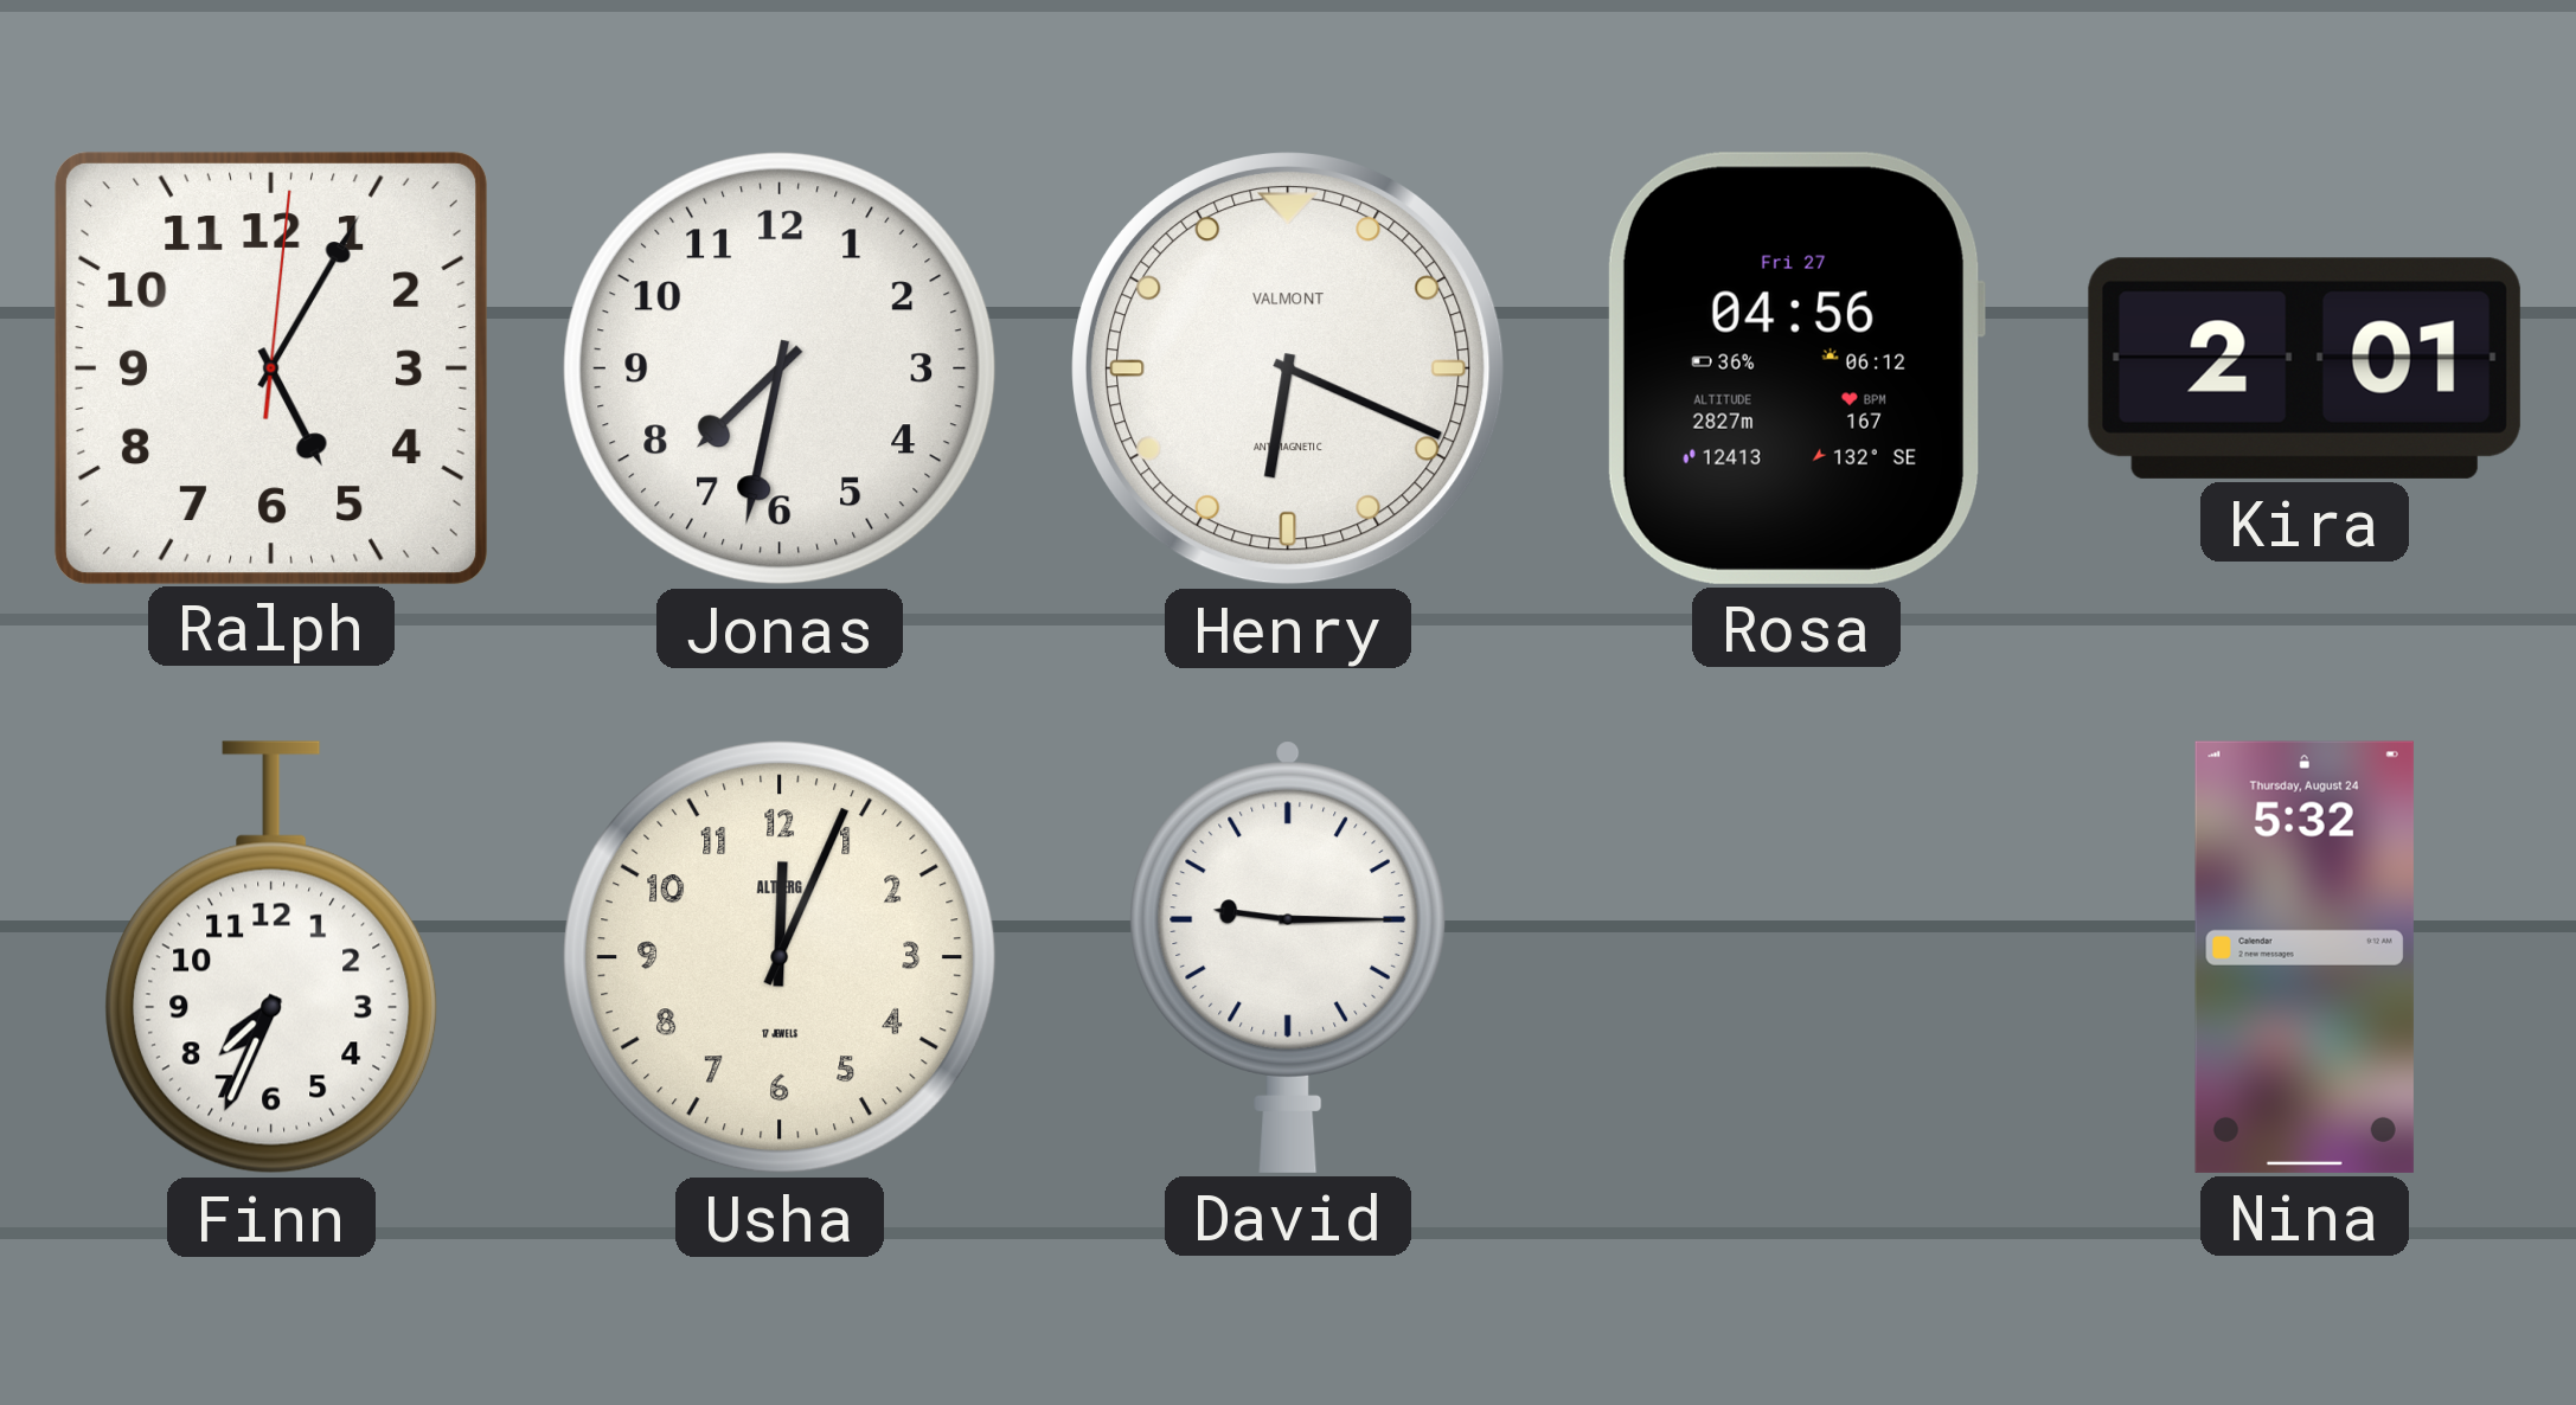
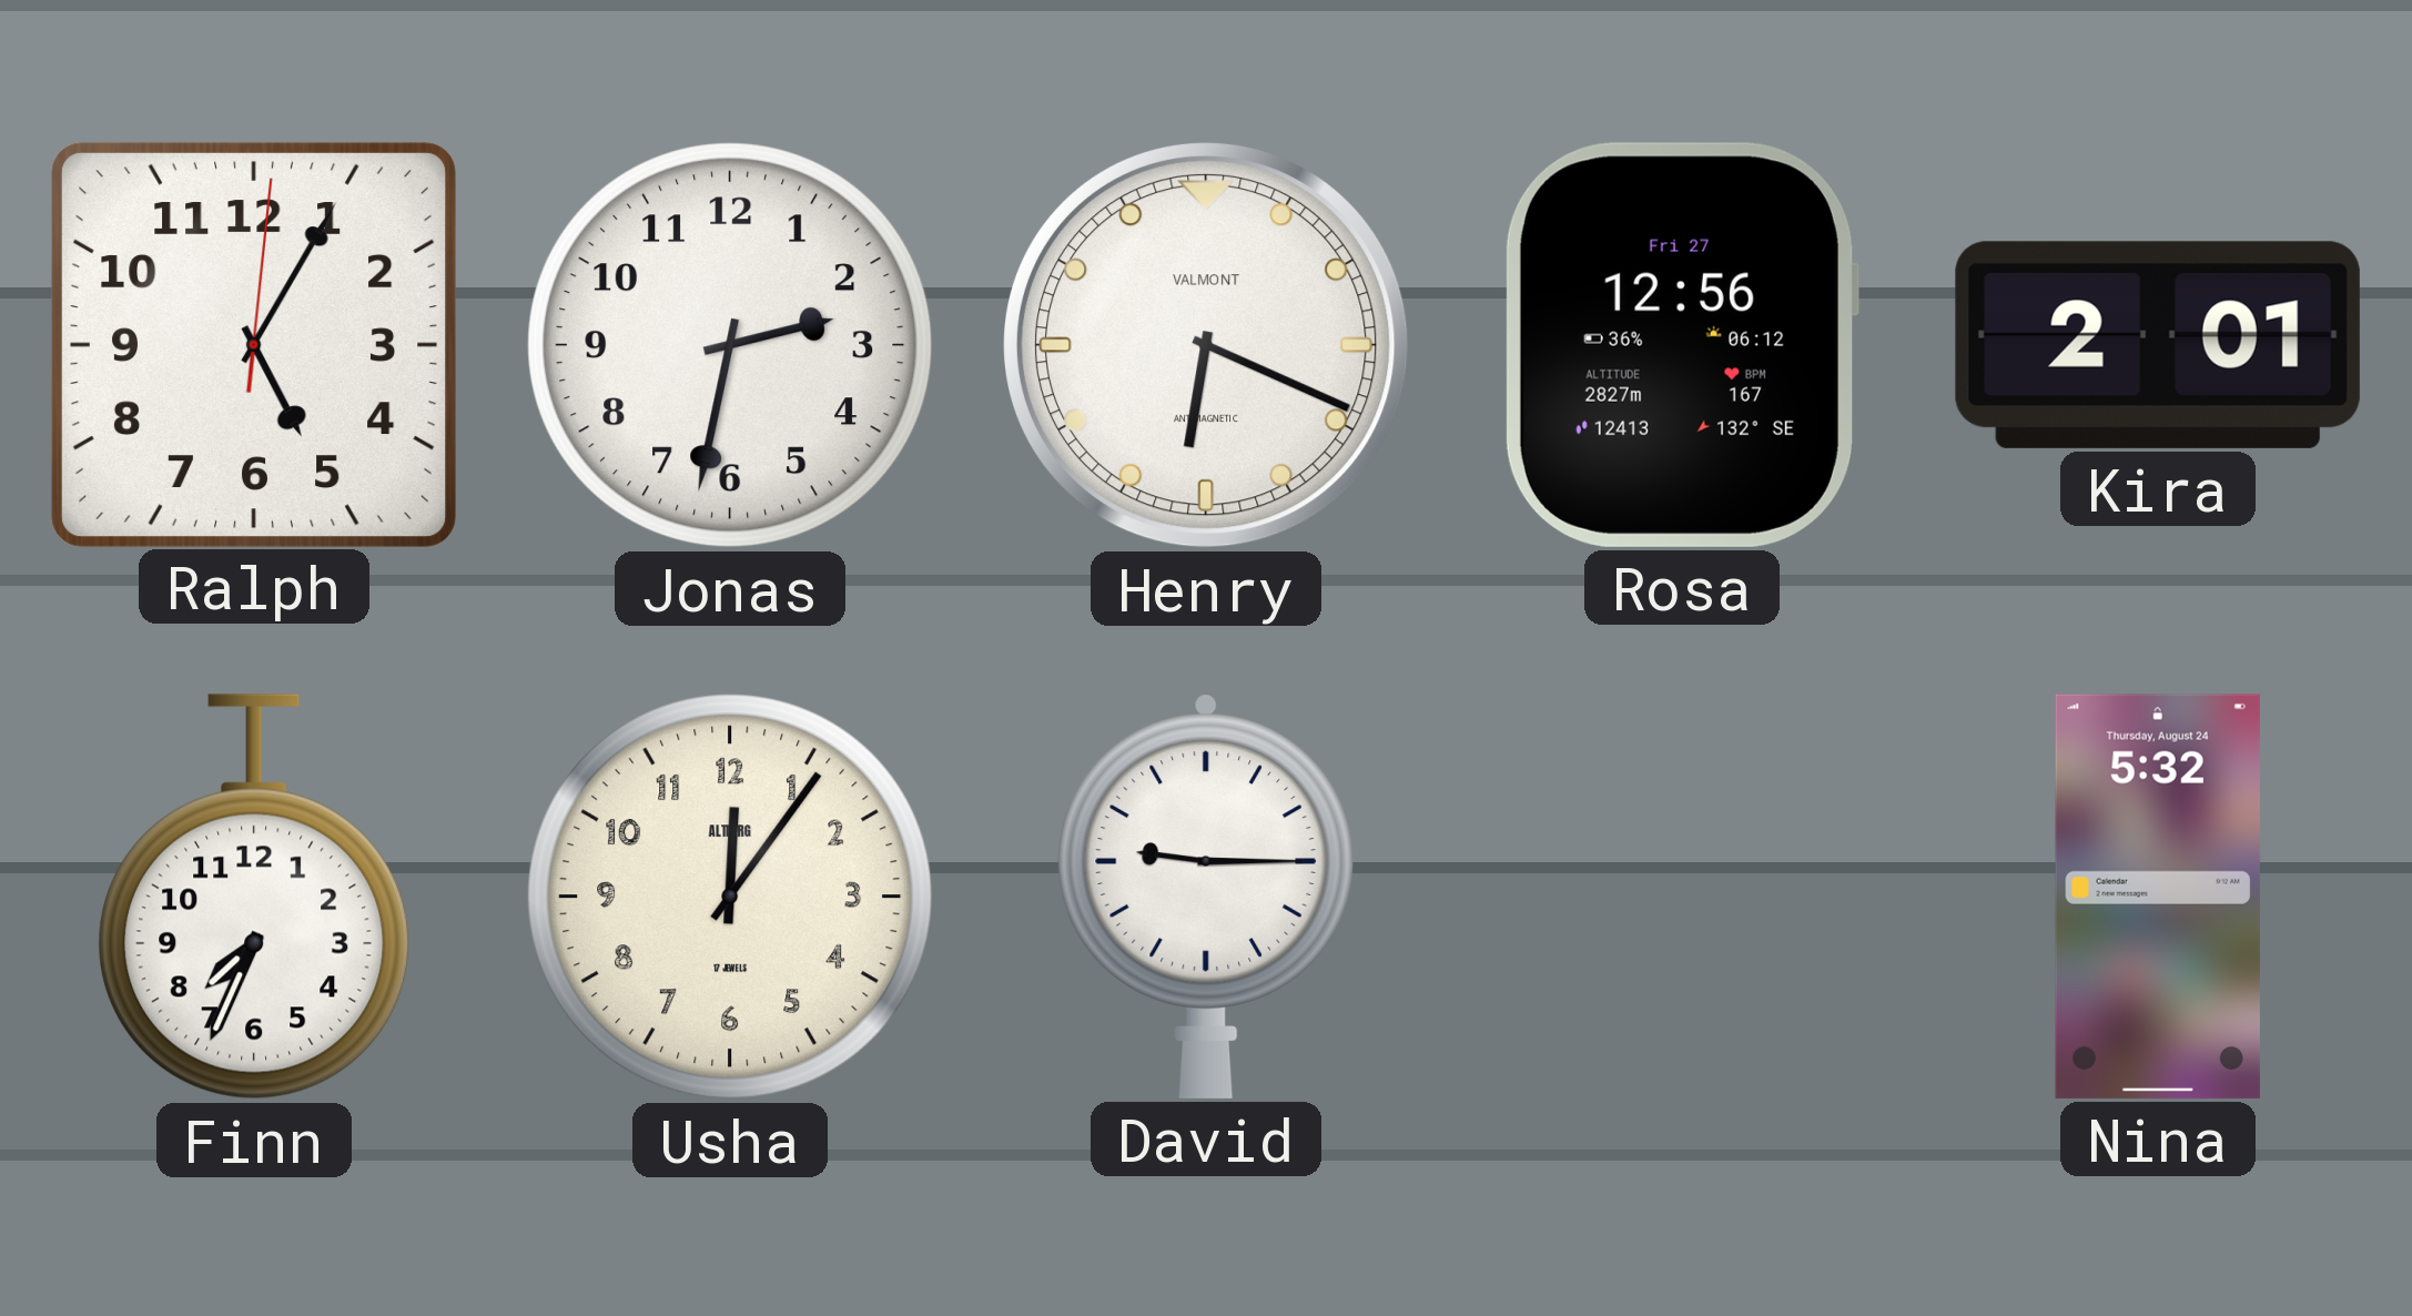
Jonas: 7:32 -> 2:32 (730, 345)
Rosa: 04:56 -> 12:56 (1681, 345)
Usha: 12:04 -> 12:06 (730, 897)
